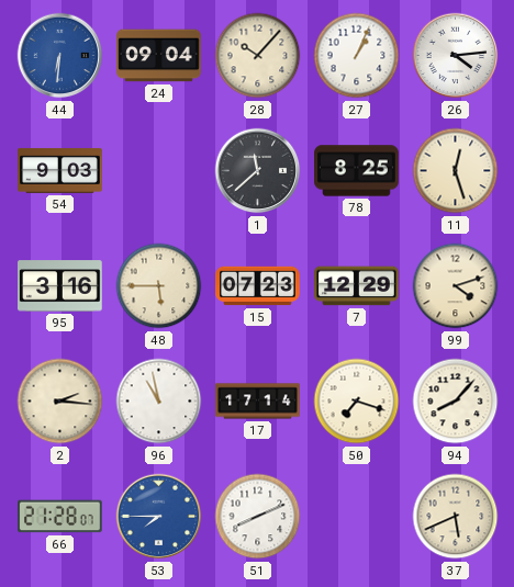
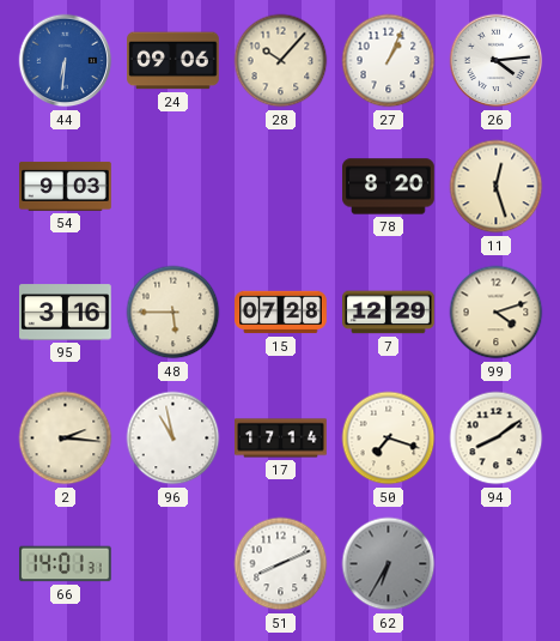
24: 09:04 -> 09:06 (174, 61)
1: 11:38 -> none (258, 171)
78: 8:25 -> 8:20 (389, 187)
15: 07:23 -> 07:28 (281, 313)
94: 8:07 -> 8:09 (497, 439)
66: 21:28 -> 14:01 (66, 564)
53: 7:45 -> none (159, 517)
62: none -> 6:35 (389, 564)
37: 5:41 -> none (456, 517)
